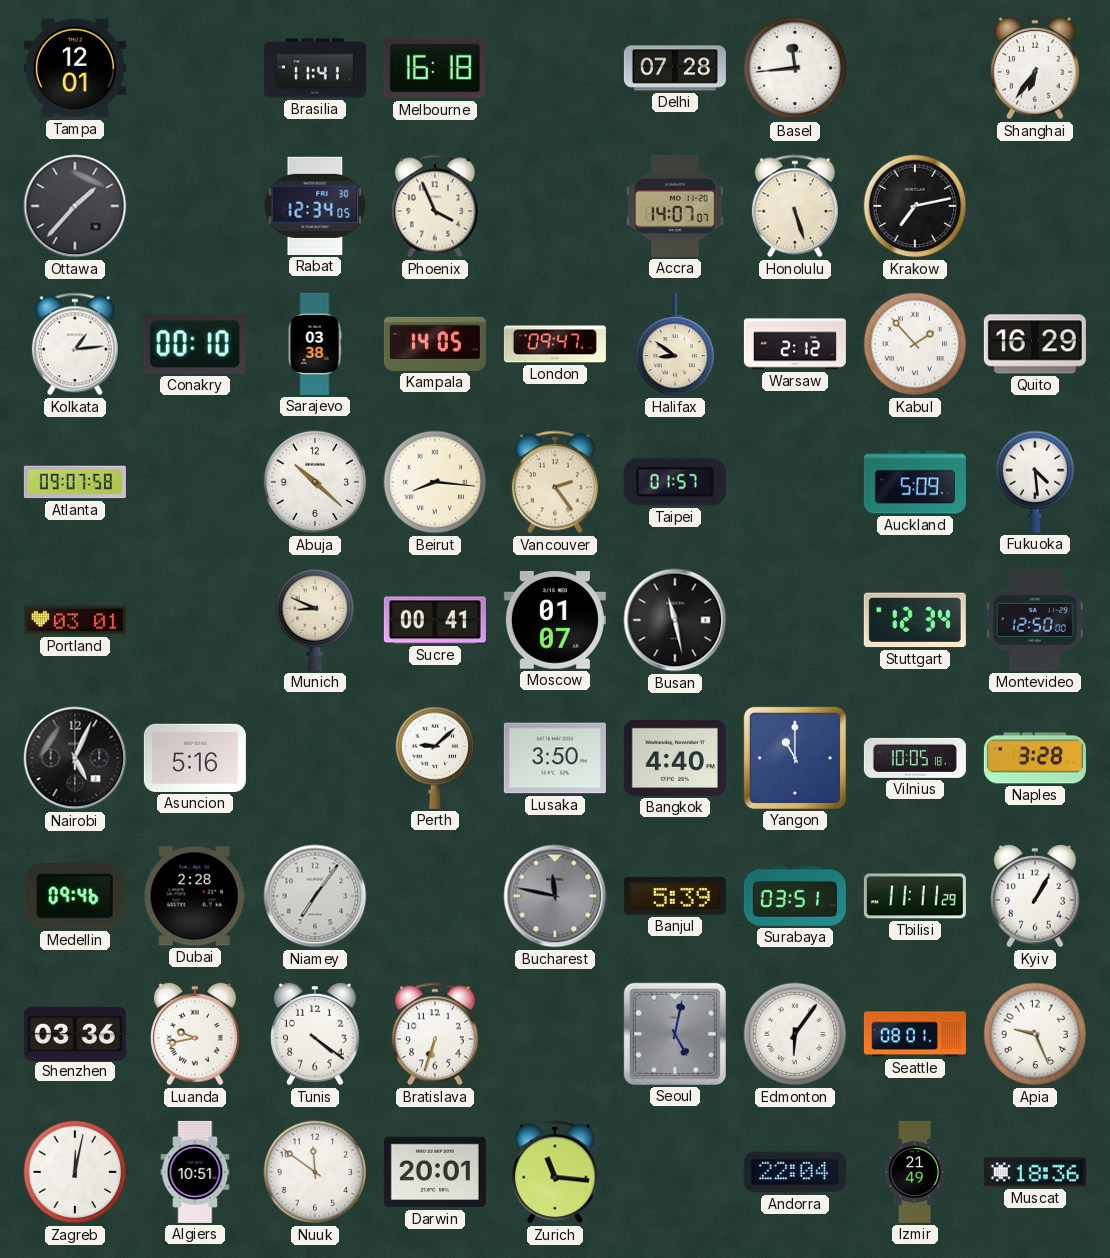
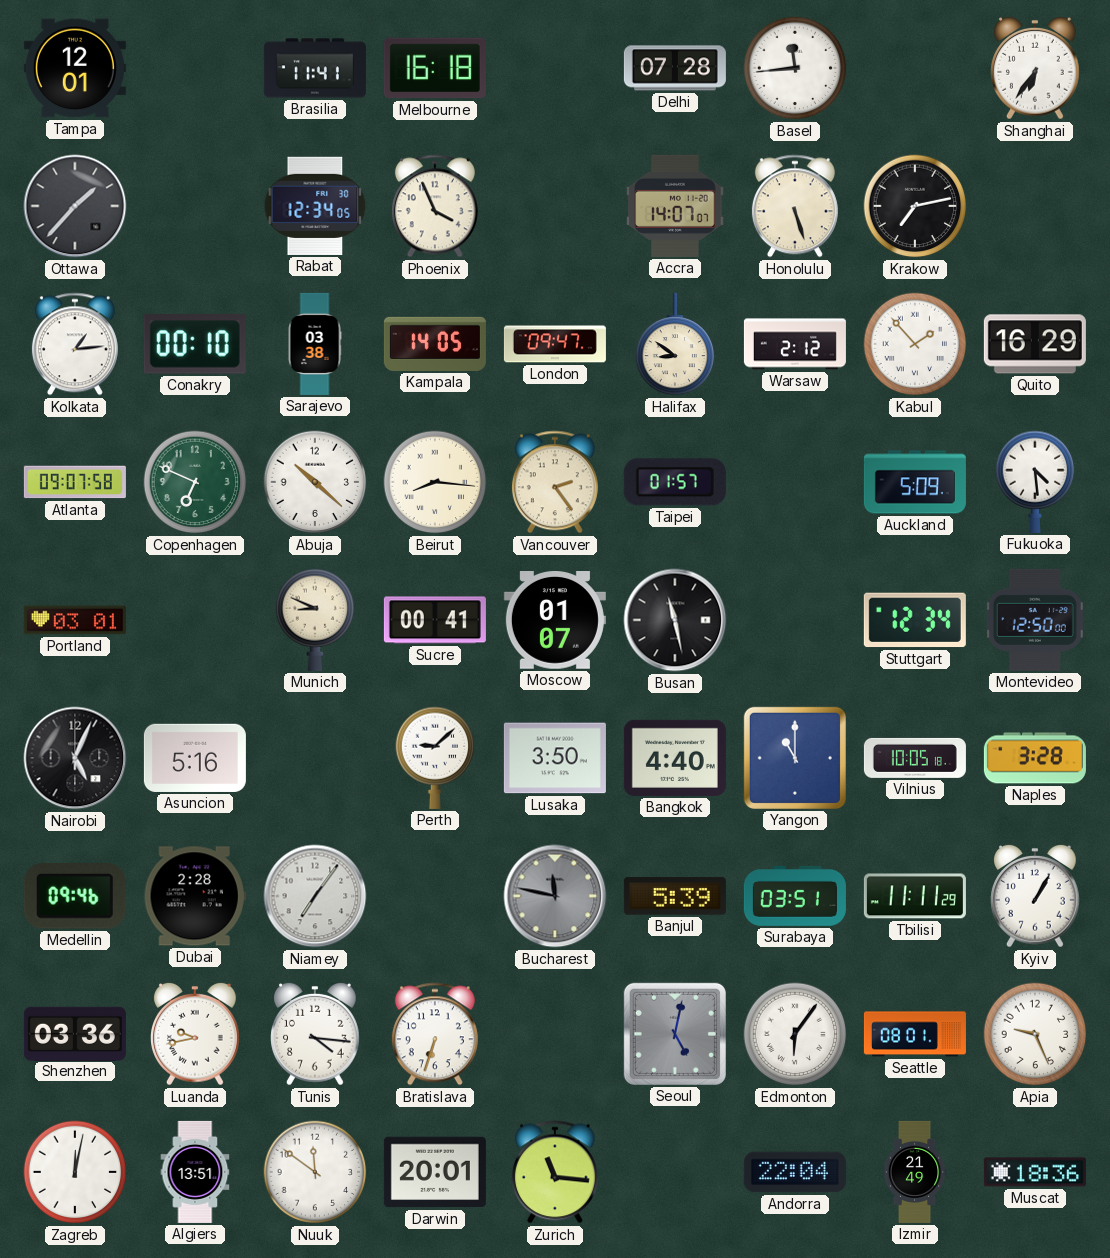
Copenhagen: none -> 6:49 (195, 482)
Tunis: 4:21 -> 4:16 (316, 1034)
Algiers: 10:51 -> 13:51 (195, 1172)
